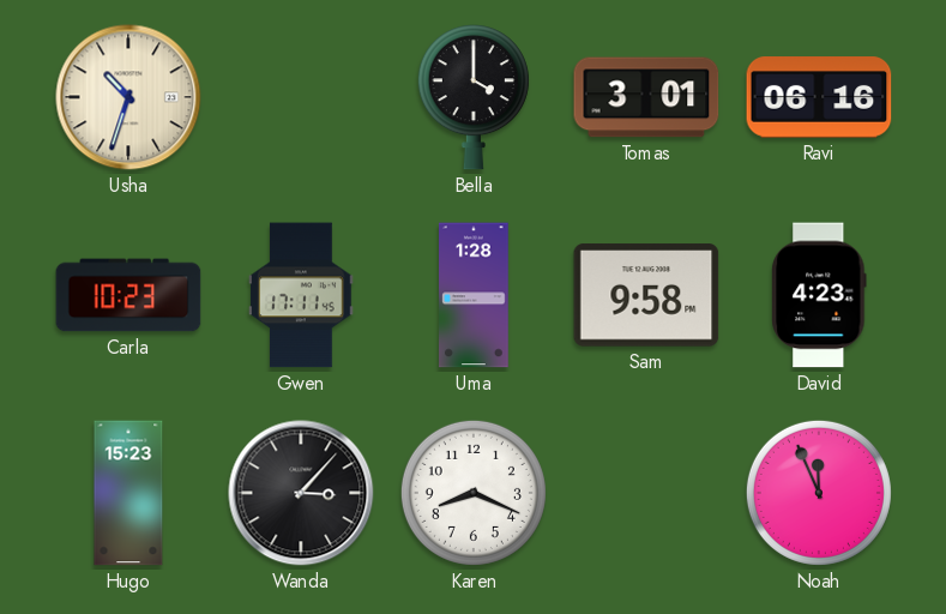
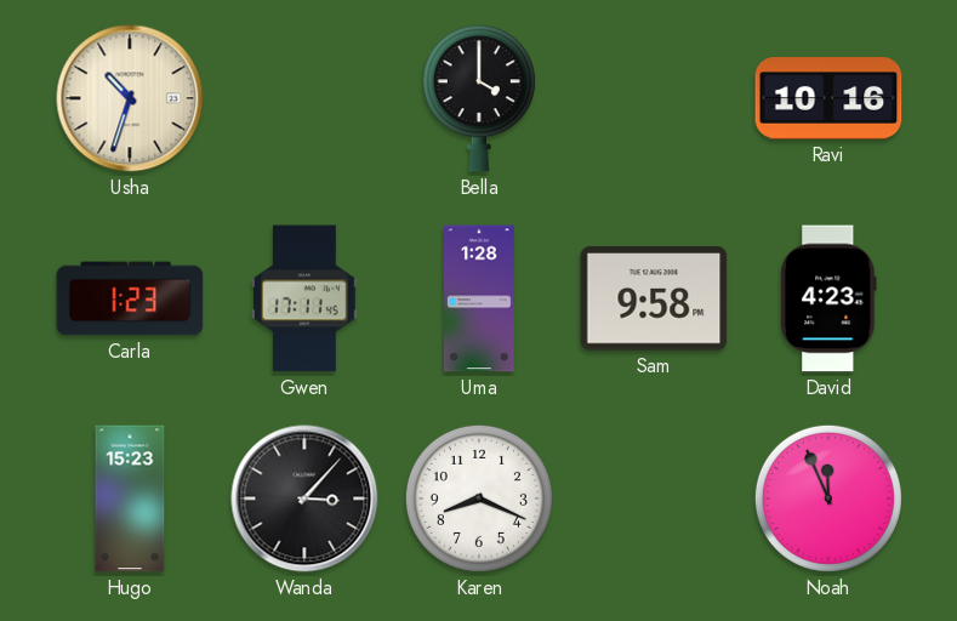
Tomas: 3:01 -> none (646, 97)
Ravi: 06:16 -> 10:16 (828, 98)
Carla: 10:23 -> 1:23 (130, 298)
